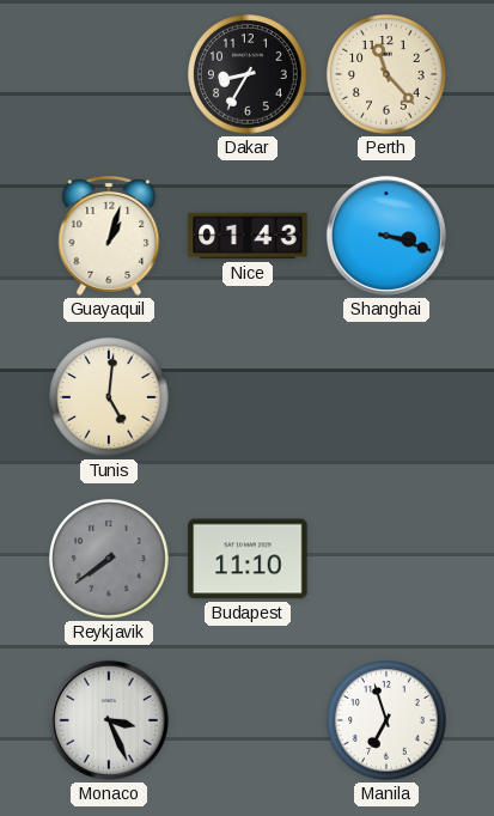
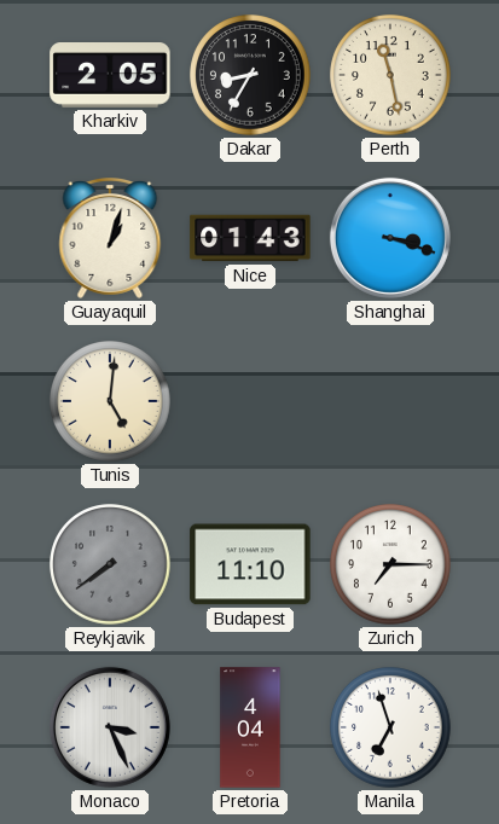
Kharkiv: none -> 2:05 (110, 76)
Perth: 11:23 -> 11:28 (390, 75)
Zurich: none -> 7:15 (390, 564)
Pretoria: none -> 4:04 (250, 727)
